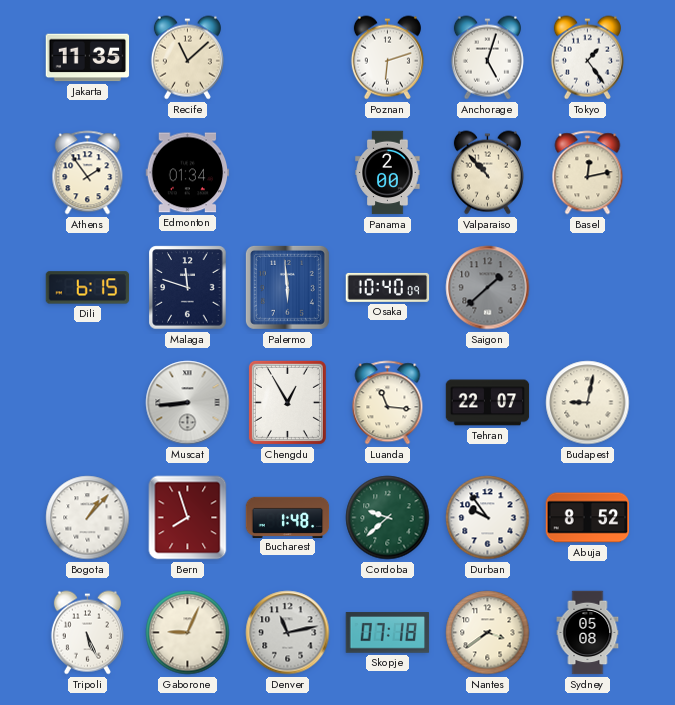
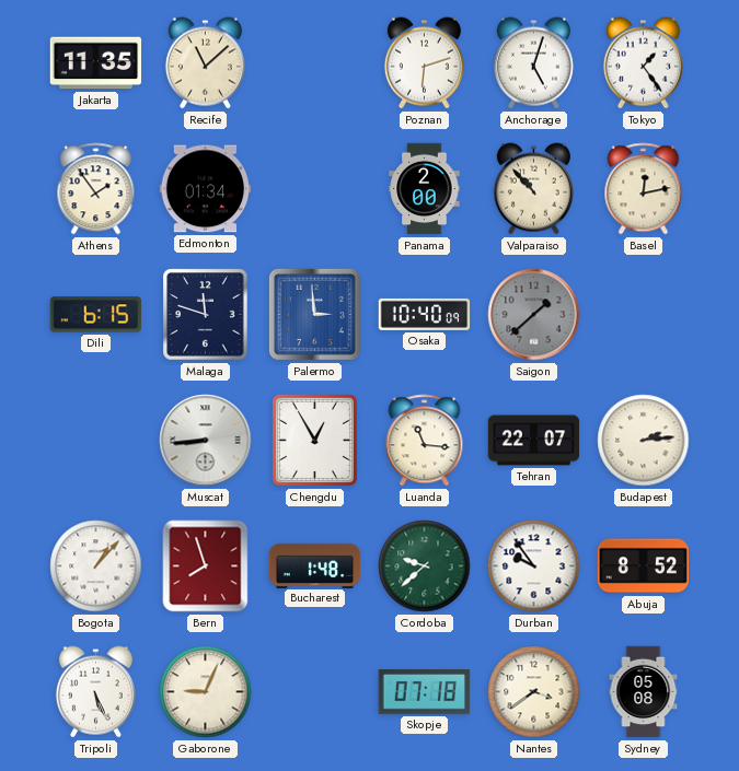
Palermo: 5:59 -> 2:59 (314, 314)
Budapest: 9:02 -> 2:14 (644, 441)
Denver: 11:13 -> none (288, 633)
